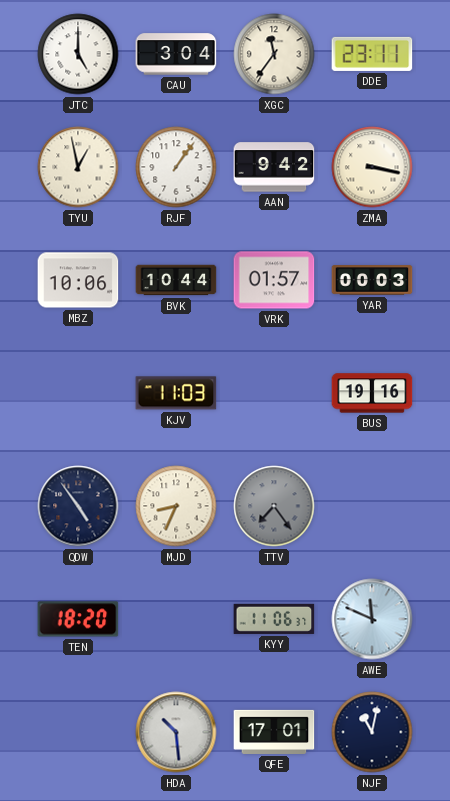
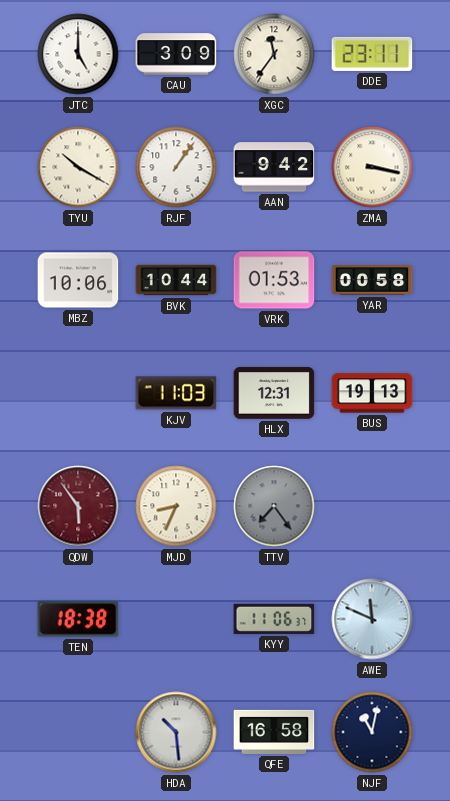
CAU: 3:04 -> 3:09 (176, 54)
TYU: 12:58 -> 10:20 (78, 167)
VRK: 01:57 -> 01:53 (274, 280)
YAR: 00:03 -> 00:58 (372, 280)
HLX: none -> 12:31 (274, 393)
BUS: 19:16 -> 19:13 (372, 393)
QDW: 4:54 -> 5:54 (78, 506)
QDW dial: navy -> burgundy (78, 506)
TEN: 18:20 -> 18:38 (78, 619)
QFE: 17:01 -> 16:58 (274, 732)
